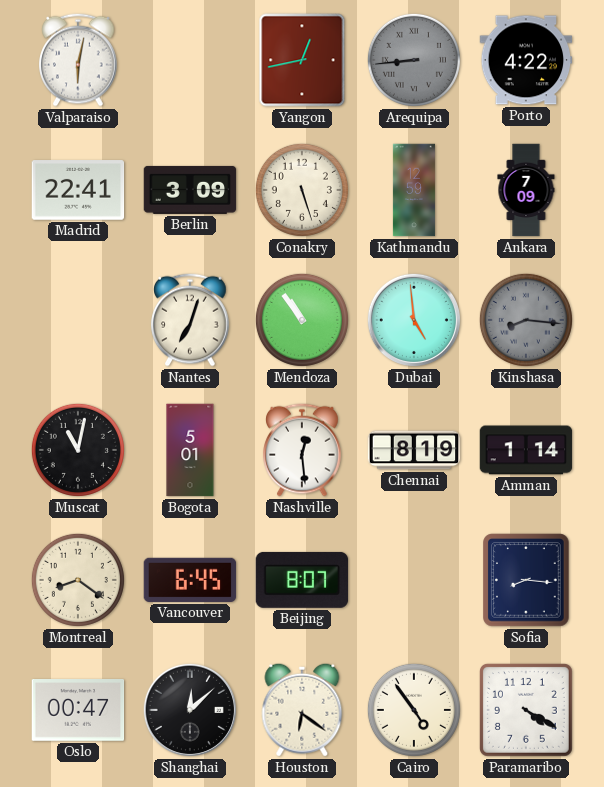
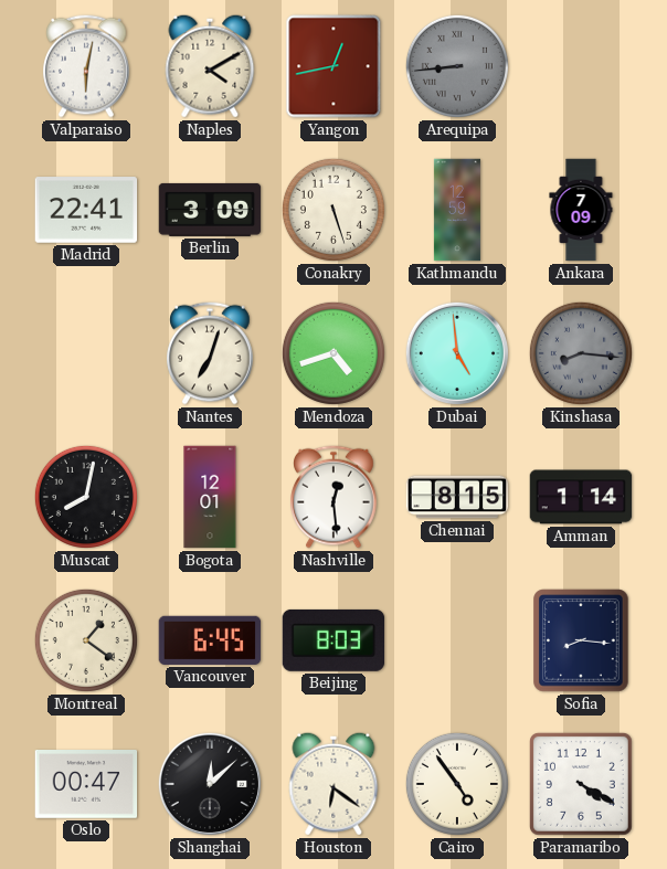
Naples: none -> 4:10 (210, 66)
Porto: 4:22 -> none (526, 60)
Mendoza: 10:54 -> 4:42 (333, 353)
Muscat: 11:02 -> 8:02 (86, 497)
Bogota: 5:01 -> 12:01 (210, 497)
Chennai: 8:19 -> 8:15 (457, 497)
Montreal: 8:21 -> 1:21 (86, 640)
Beijing: 8:07 -> 8:03 (333, 640)
